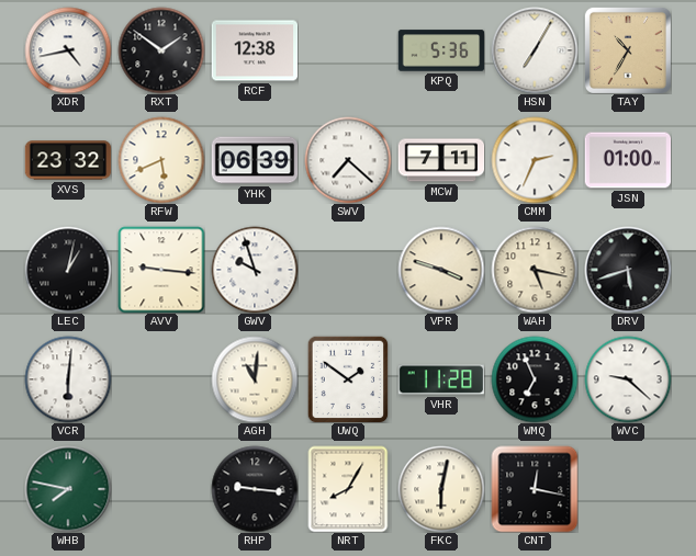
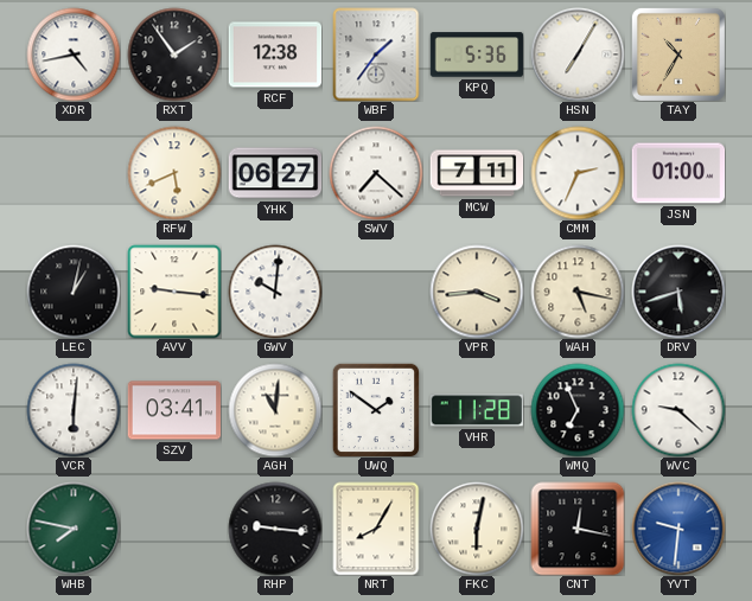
RXT: 1:51 -> 1:54 (174, 55)
WBF: none -> 1:36 (376, 55)
XVS: 23:32 -> none (68, 160)
YHK: 06:39 -> 06:27 (275, 173)
GWV: 9:57 -> 10:01 (275, 292)
VPR: 3:48 -> 3:44 (477, 292)
SZV: none -> 03:41 (174, 410)
YVT: none -> 9:31 (678, 529)
